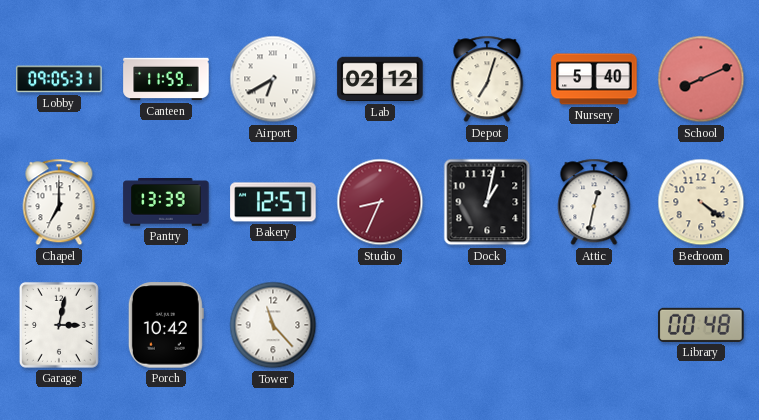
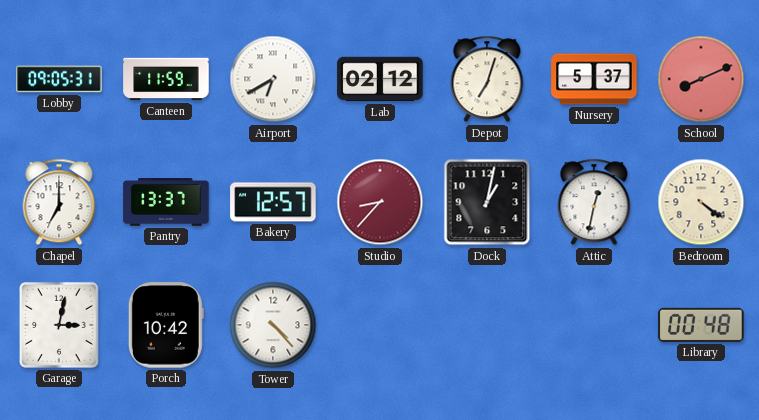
Nursery: 5:40 -> 5:37 (594, 79)
Pantry: 13:39 -> 13:37 (166, 203)
Studio: 8:34 -> 8:37 (380, 202)
Tower: 11:23 -> 4:23 (273, 325)
